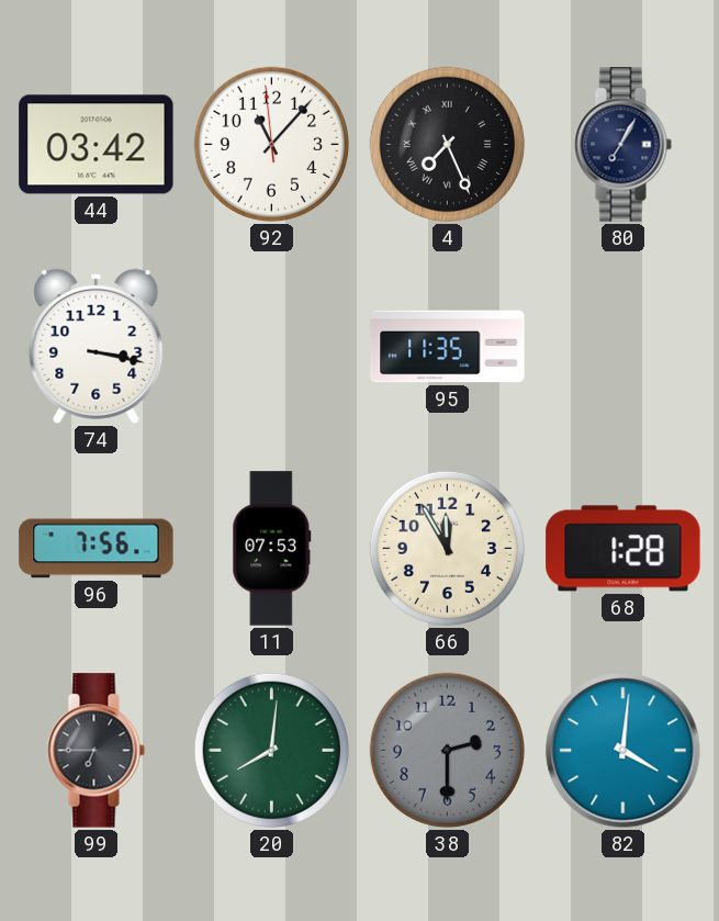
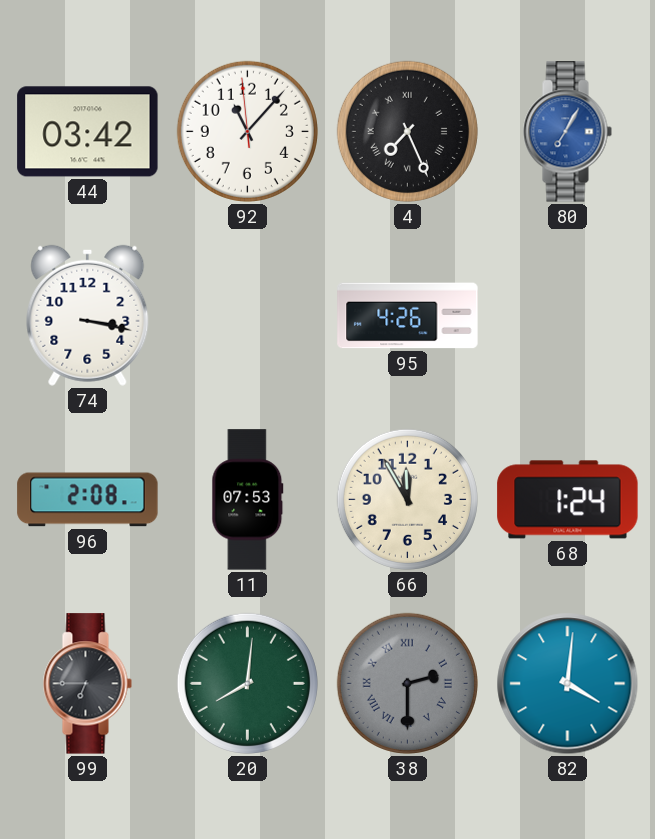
80 dial: navy -> blue (567, 132)
95: 11:35 -> 4:26 (408, 316)
96: 7:56 -> 2:08 (88, 500)
68: 1:28 -> 1:24 (568, 500)
38 numerals: Arabic -> Roman (407, 683)
